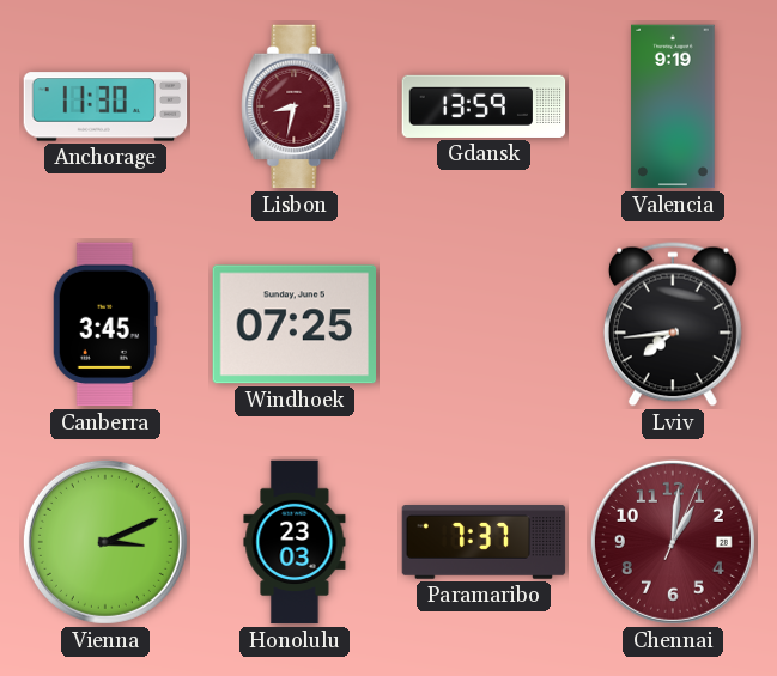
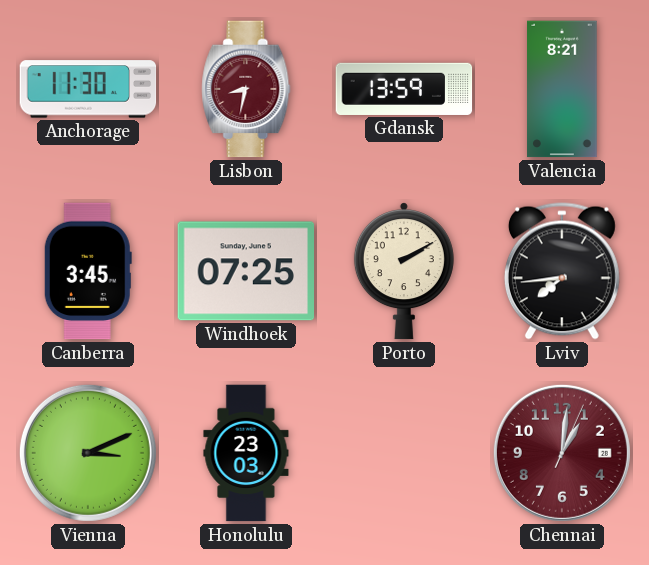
Valencia: 9:19 -> 8:21 (562, 89)
Porto: none -> 2:10 (404, 271)
Paramaribo: 7:37 -> none (484, 542)
